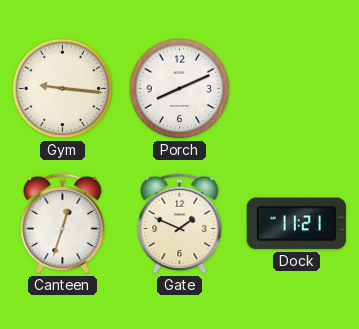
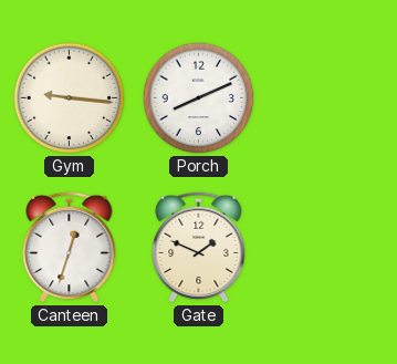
Dock: 11:21 -> none (296, 224)
